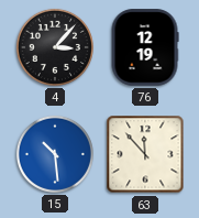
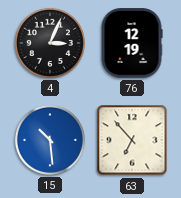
4: 3:07 -> 3:04 (50, 43)
63: 11:53 -> 6:53 (132, 140)
